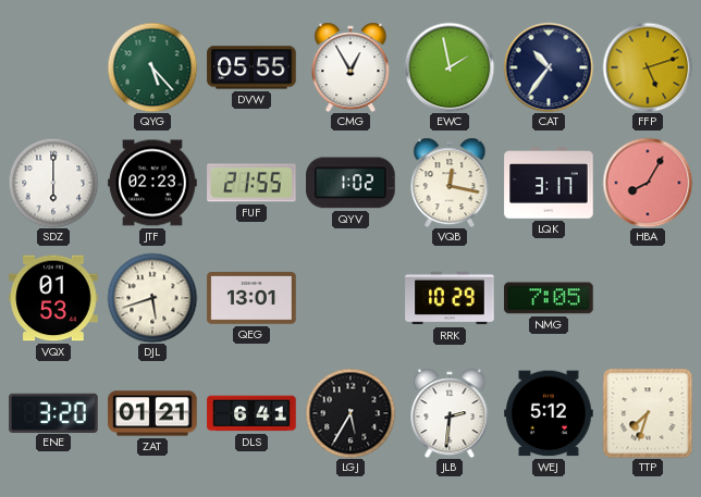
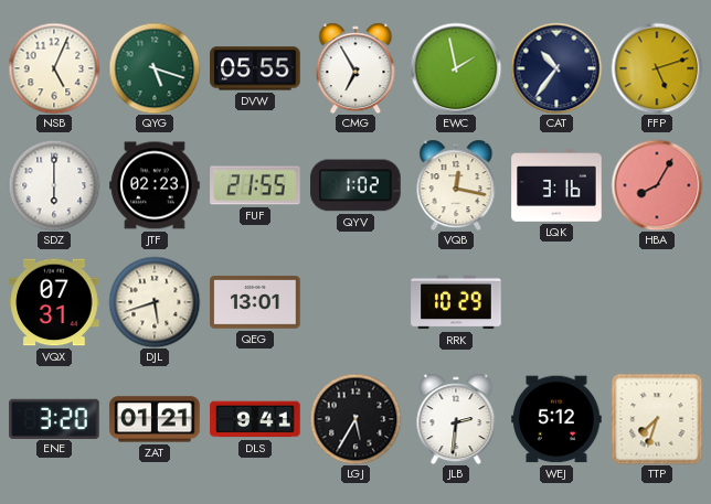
NSB: none -> 5:04 (54, 68)
QYG: 5:23 -> 5:18 (155, 68)
CMG: 12:55 -> 6:55 (355, 68)
LQK: 3:17 -> 3:16 (556, 185)
VQX: 01:53 -> 07:31 (54, 302)
NMG: 7:05 -> none (549, 298)
DLS: 6:41 -> 9:41 (255, 419)
